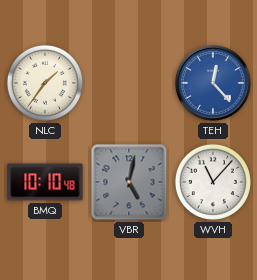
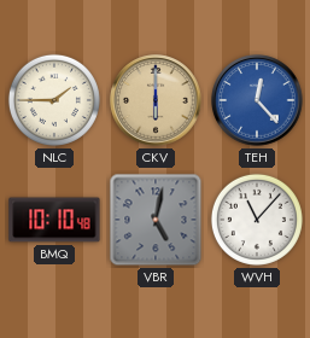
NLC: 1:36 -> 1:45 (54, 100)
CKV: none -> 6:00 (156, 100)
